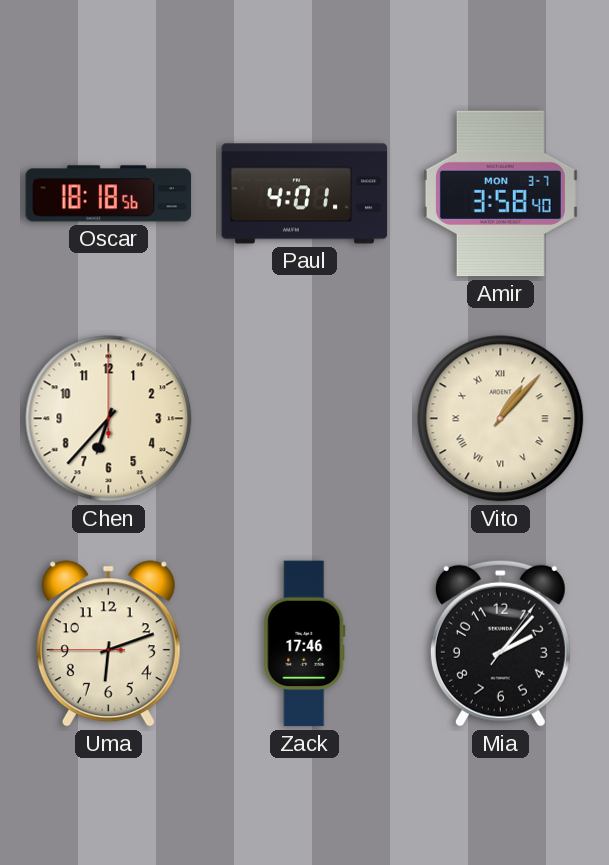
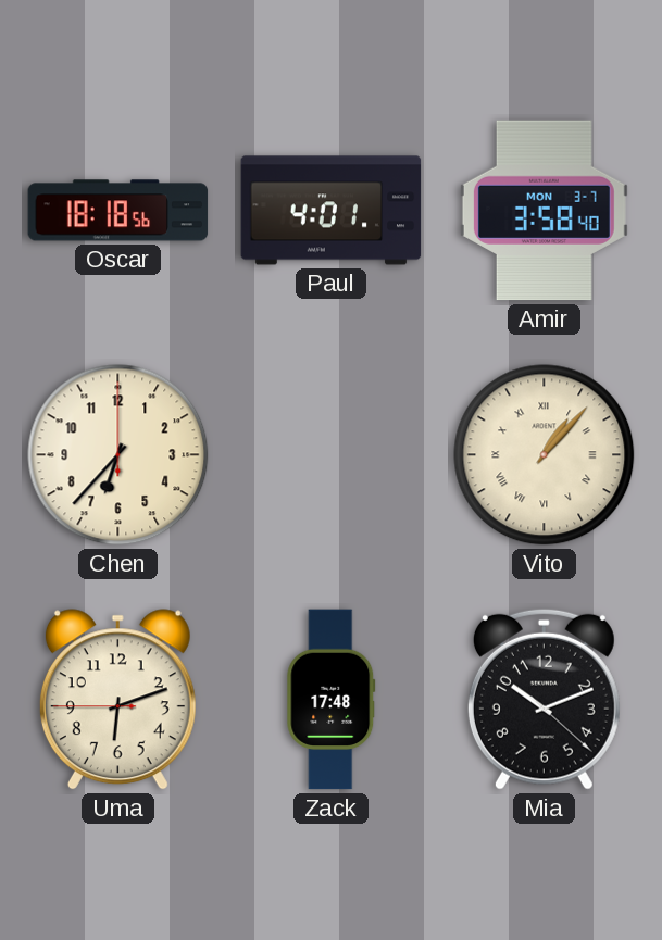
Zack: 17:46 -> 17:48 (332, 700)
Mia: 2:07 -> 10:11 (544, 699)
